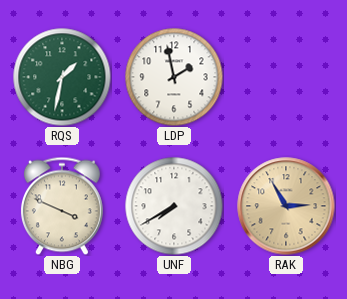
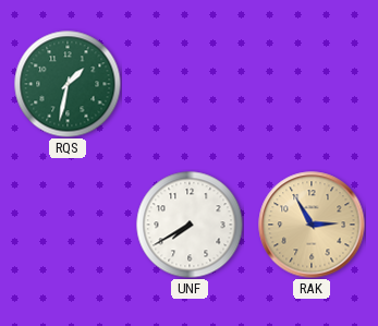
LDP: 1:58 -> none (174, 77)
NBG: 3:49 -> none (62, 206)
